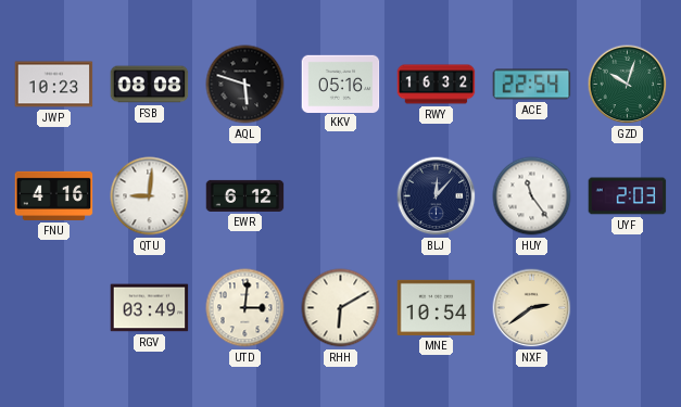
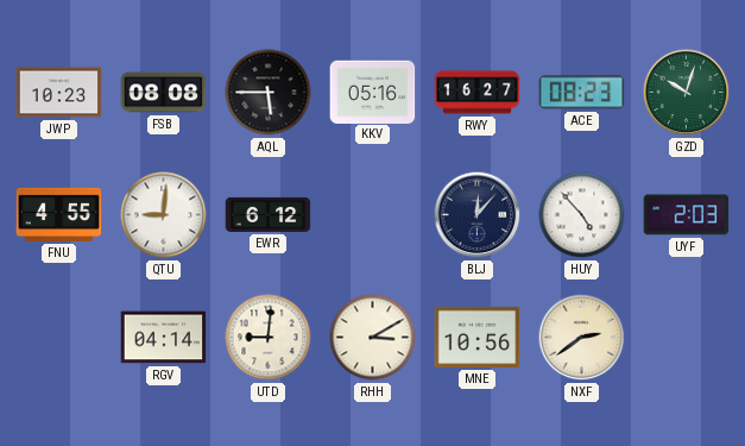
AQL: 5:48 -> 5:45 (269, 93)
RWY: 16:32 -> 16:27 (478, 93)
ACE: 22:54 -> 08:23 (582, 93)
FNU: 4:16 -> 4:55 (59, 214)
HUY: 11:24 -> 4:53 (582, 215)
RGV: 03:49 -> 04:14 (164, 338)
UTD: 3:01 -> 9:01 (269, 338)
RHH: 6:10 -> 3:10 (373, 338)
MNE: 10:54 -> 10:56 (478, 337)
